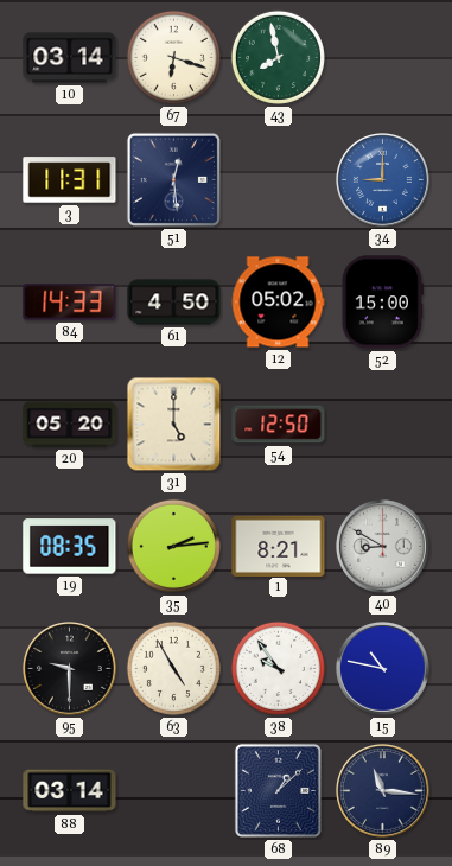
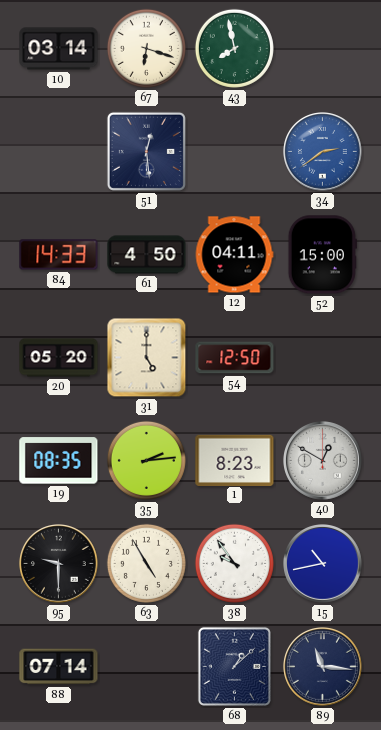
3: 11:31 -> none (70, 180)
34: 9:00 -> 2:39 (323, 152)
12: 05:02 -> 04:11 (234, 255)
1: 8:21 -> 8:23 (235, 460)
40: 8:50 -> 12:50 (323, 461)
15: 10:47 -> 10:43 (323, 564)
88: 03:14 -> 07:14 (59, 667)
